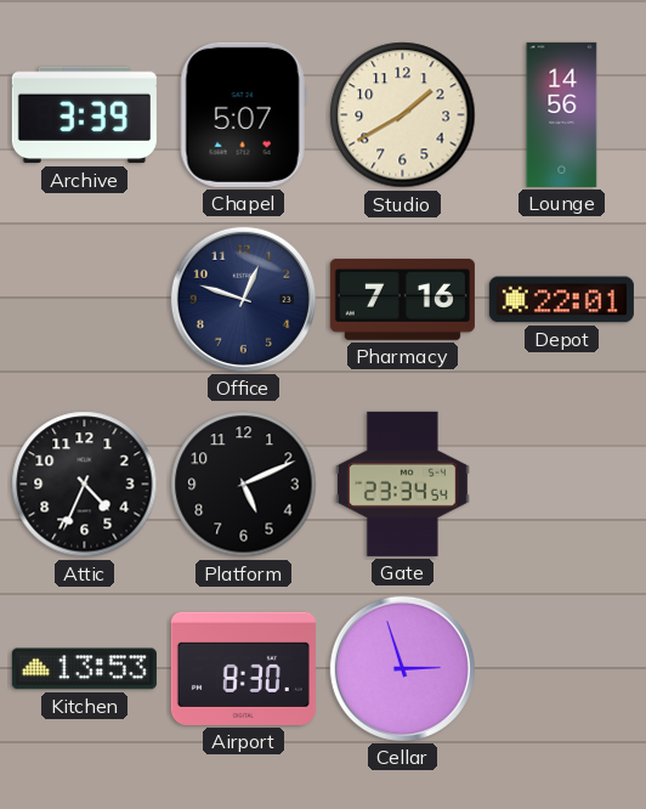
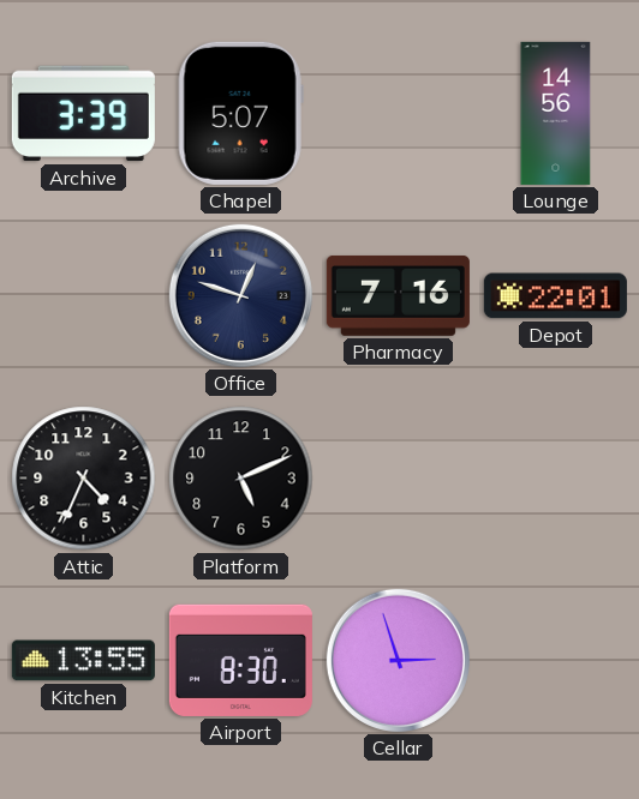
Studio: 1:40 -> none (403, 115)
Gate: 23:34 -> none (402, 483)
Kitchen: 13:53 -> 13:55 (83, 661)
